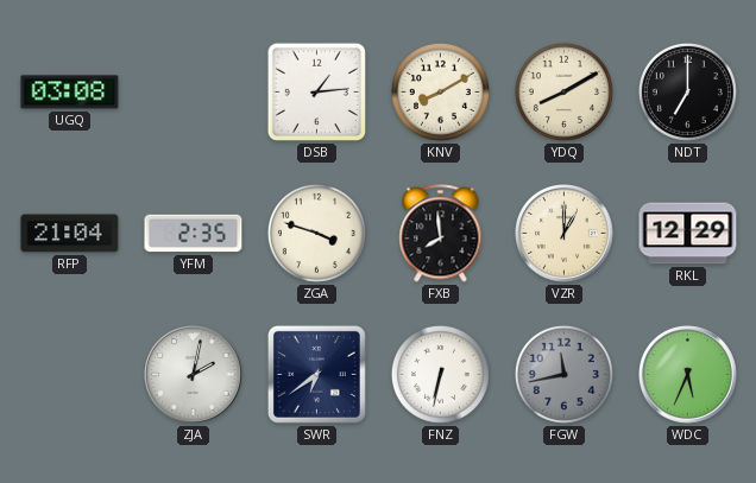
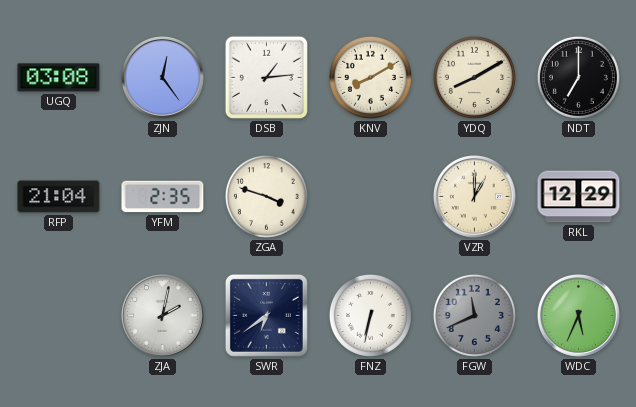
ZJN: none -> 12:24 (163, 78)
FXB: 7:59 -> none (441, 234)
FGW: 11:43 -> 11:41 (474, 315)
